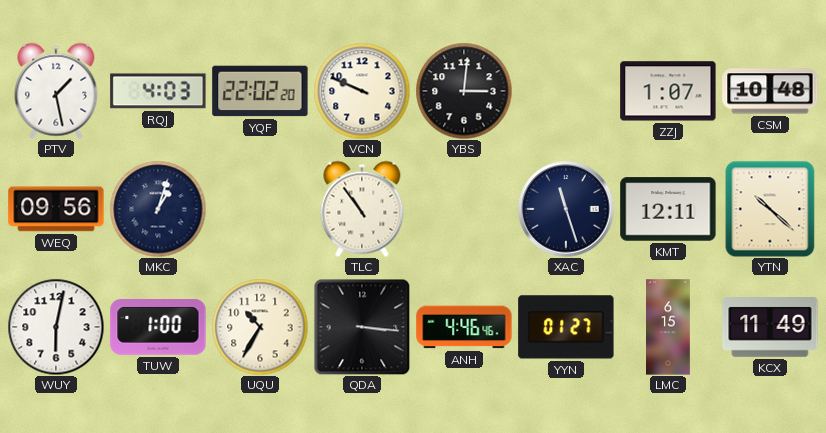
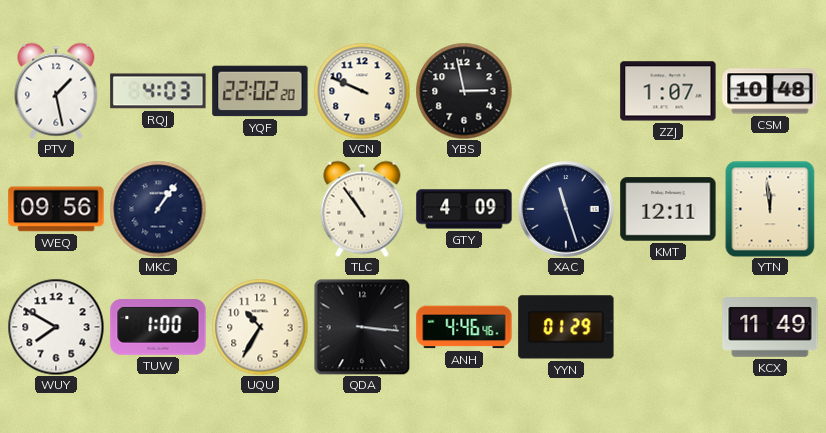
YBS: 3:01 -> 2:58 (464, 91)
MKC: 1:03 -> 1:06 (158, 209)
GTY: none -> 4:09 (464, 209)
YTN: 10:22 -> 11:59 (770, 209)
WUY: 6:02 -> 7:50 (56, 327)
YYN: 01:27 -> 01:29 (566, 327)
LMC: 6:15 -> none (669, 327)
